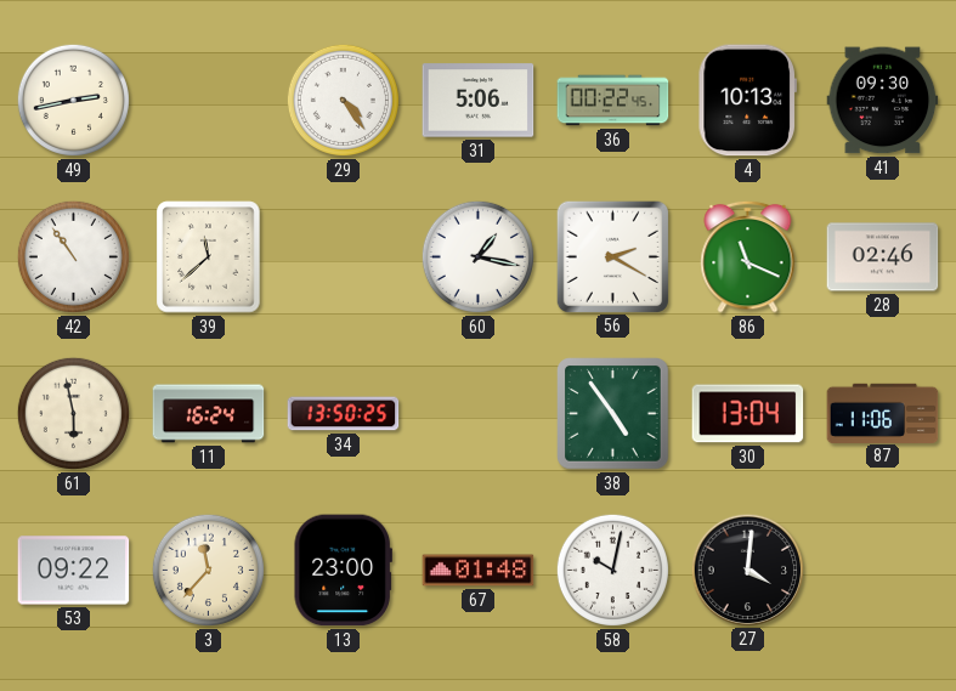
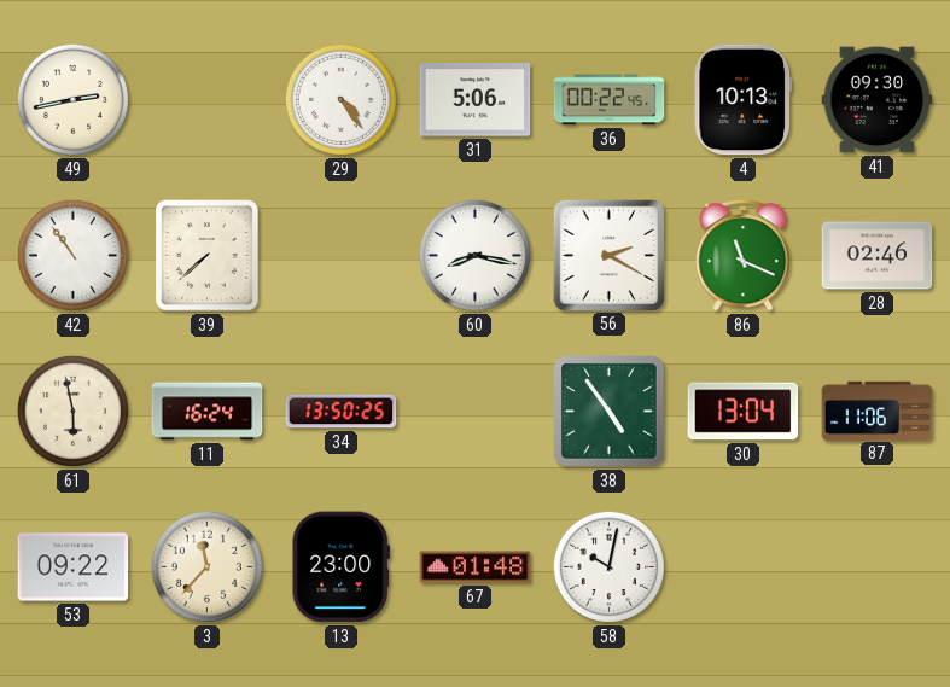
39: 11:38 -> 7:38 (208, 256)
60: 1:17 -> 8:17 (474, 255)
27: 4:01 -> none (747, 570)
